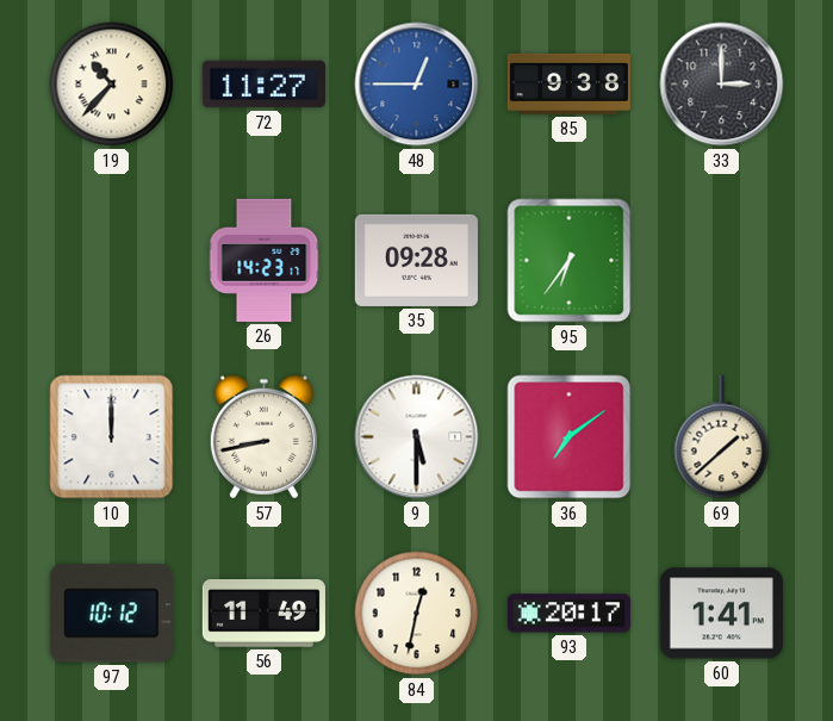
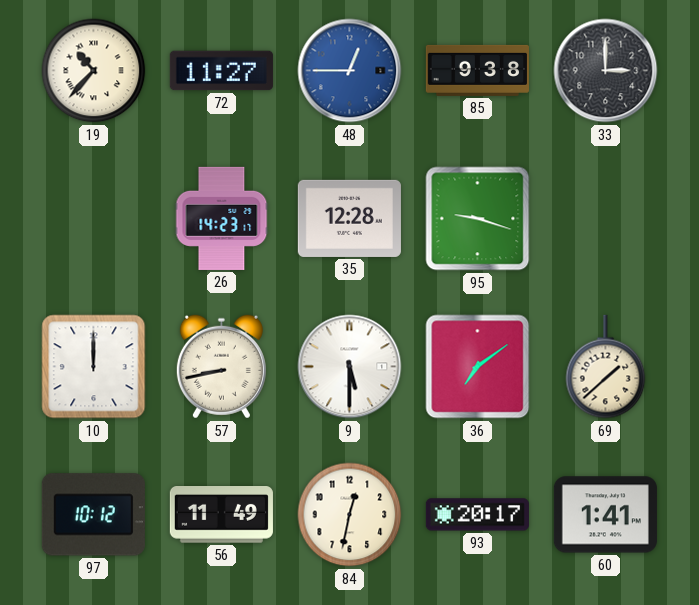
35: 09:28 -> 12:28 (349, 218)
95: 6:36 -> 9:18 (478, 219)
